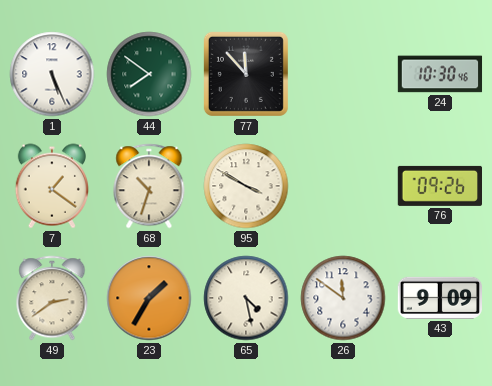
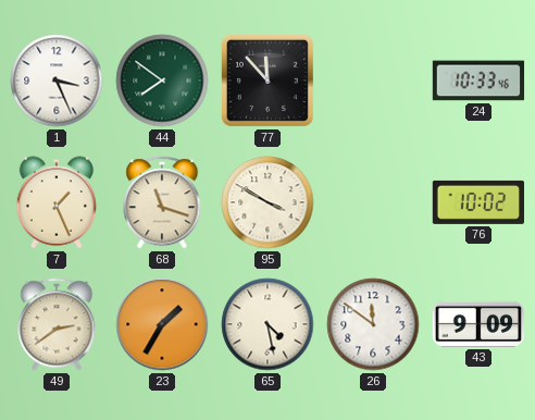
1: 5:26 -> 3:26 (57, 81)
24: 10:30 -> 10:33 (478, 81)
7: 1:21 -> 1:26 (55, 202)
68: 10:33 -> 11:18 (162, 202)
76: 09:26 -> 10:02 (477, 202)
